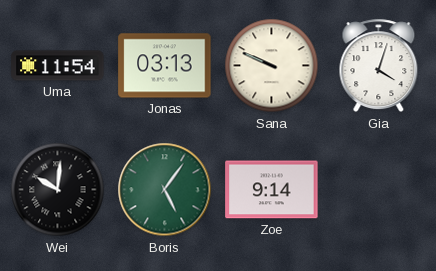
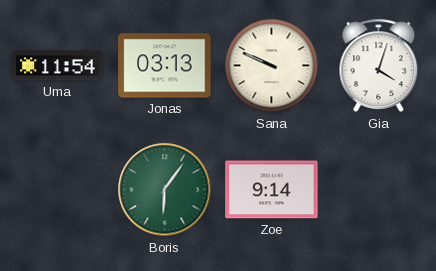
Wei: 10:01 -> none (58, 190)
Boris: 5:06 -> 6:06 (165, 190)
